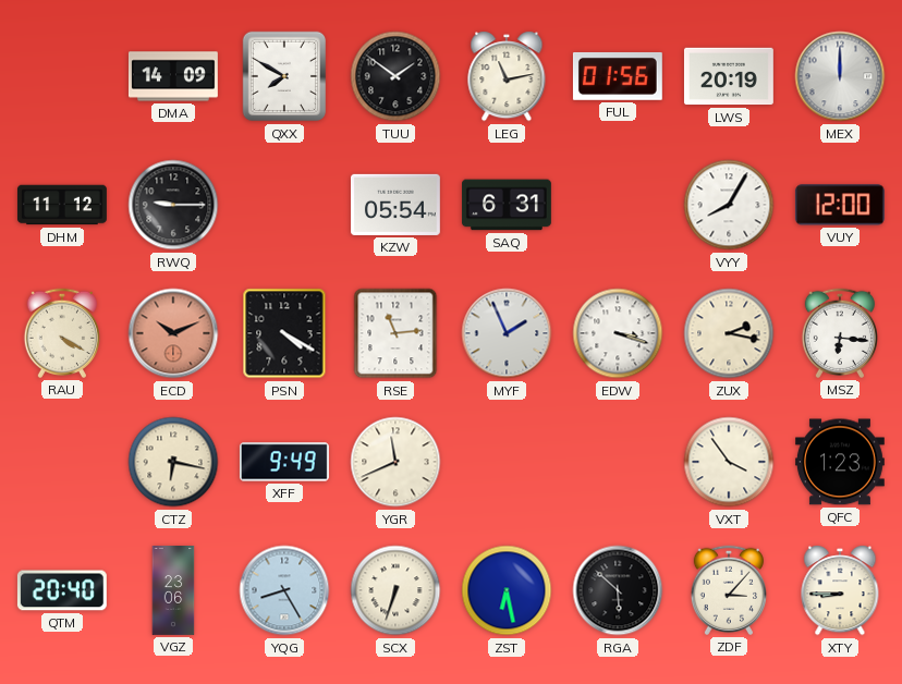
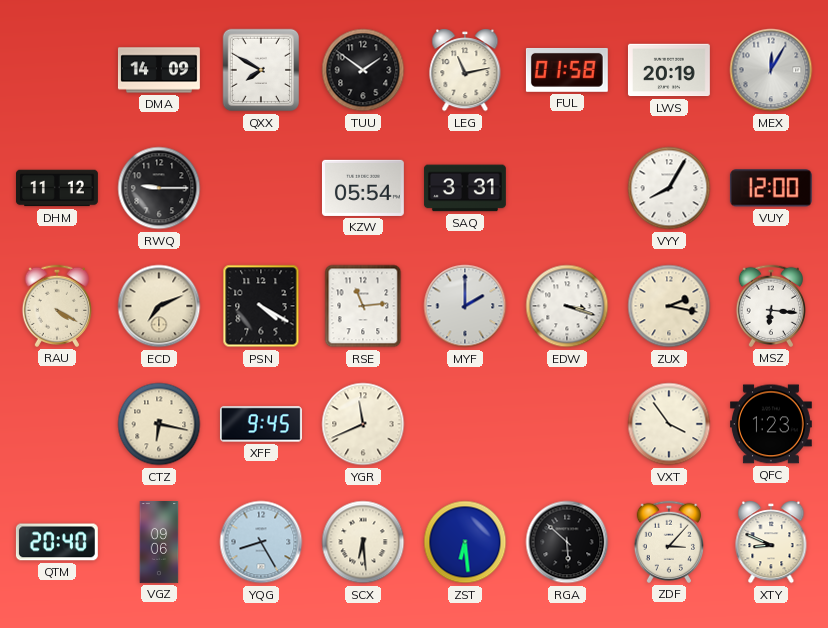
FUL: 01:56 -> 01:58 (567, 70)
MEX: 12:00 -> 12:05 (771, 70)
SAQ: 6:31 -> 3:31 (465, 188)
ECD: 10:11 -> 7:11 (159, 306)
ECD dial: salmon -> cream (159, 306)
MYF: 1:56 -> 2:00 (465, 306)
XFF: 9:49 -> 9:45 (261, 424)
VGZ: 23:06 -> 09:06 (159, 543)
SCX: 6:33 -> 6:29 (363, 542)
ZST: 6:28 -> 6:29 (465, 542)
XTY: 8:45 -> 8:49 (771, 542)
